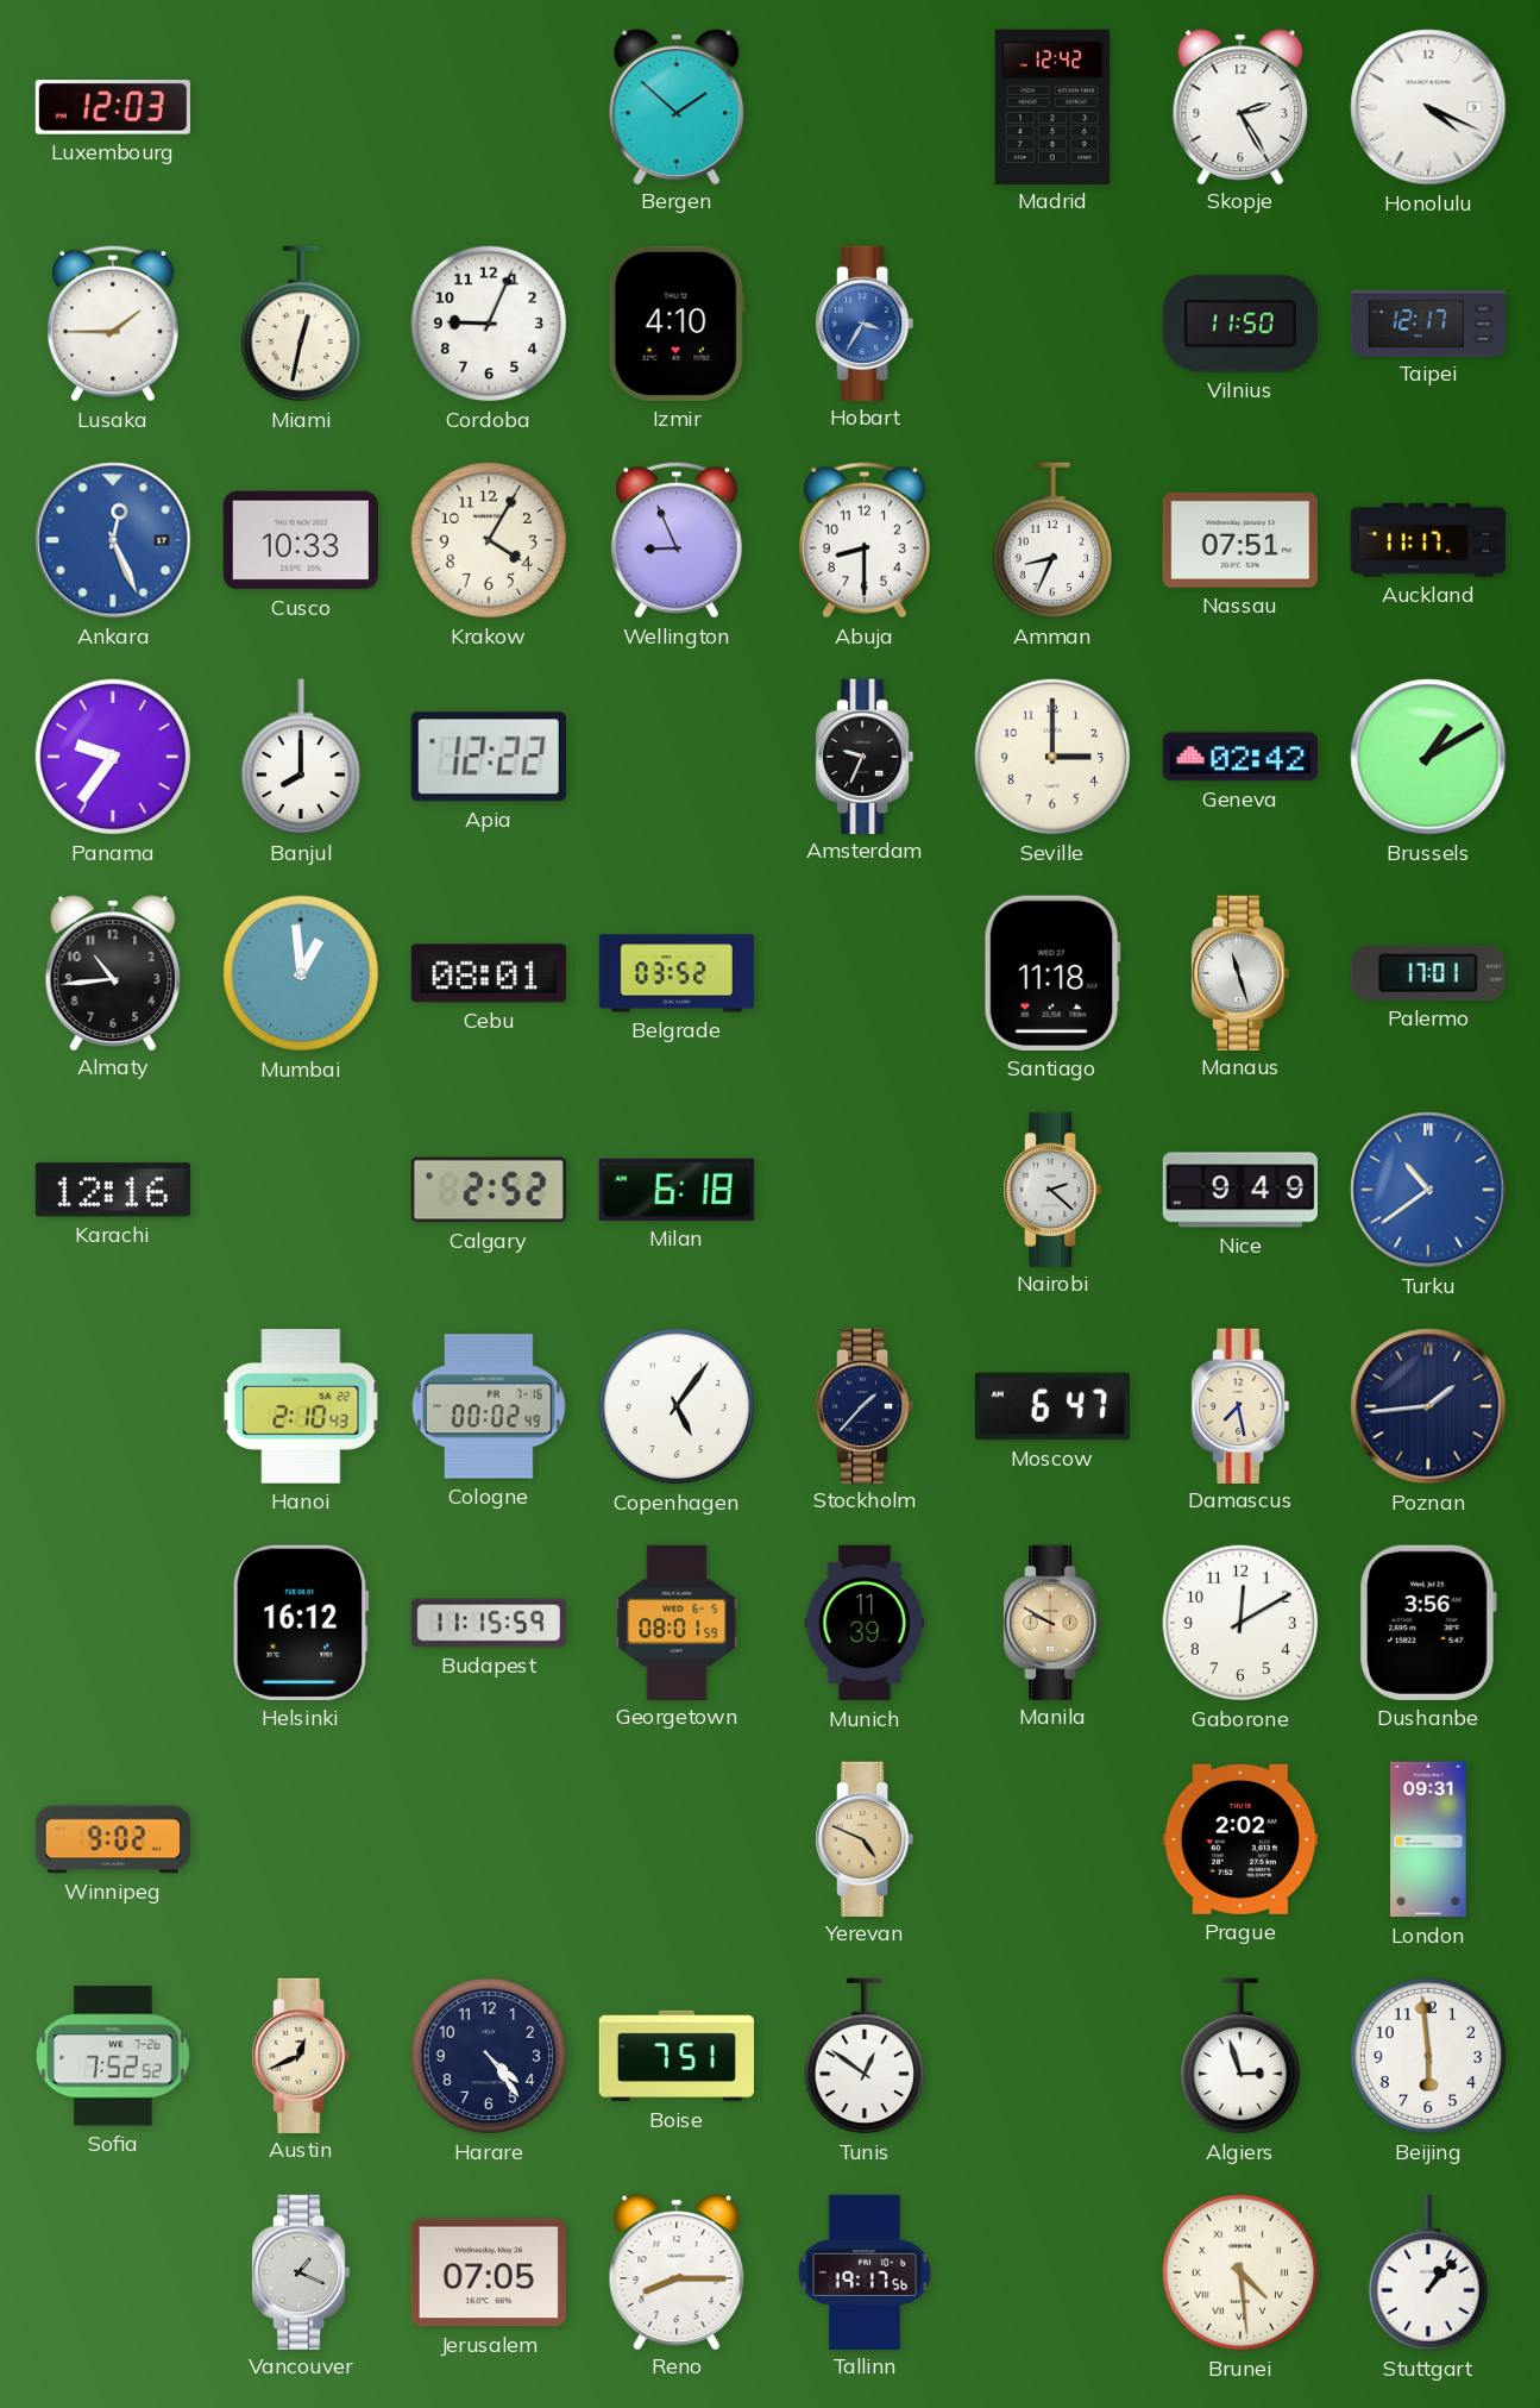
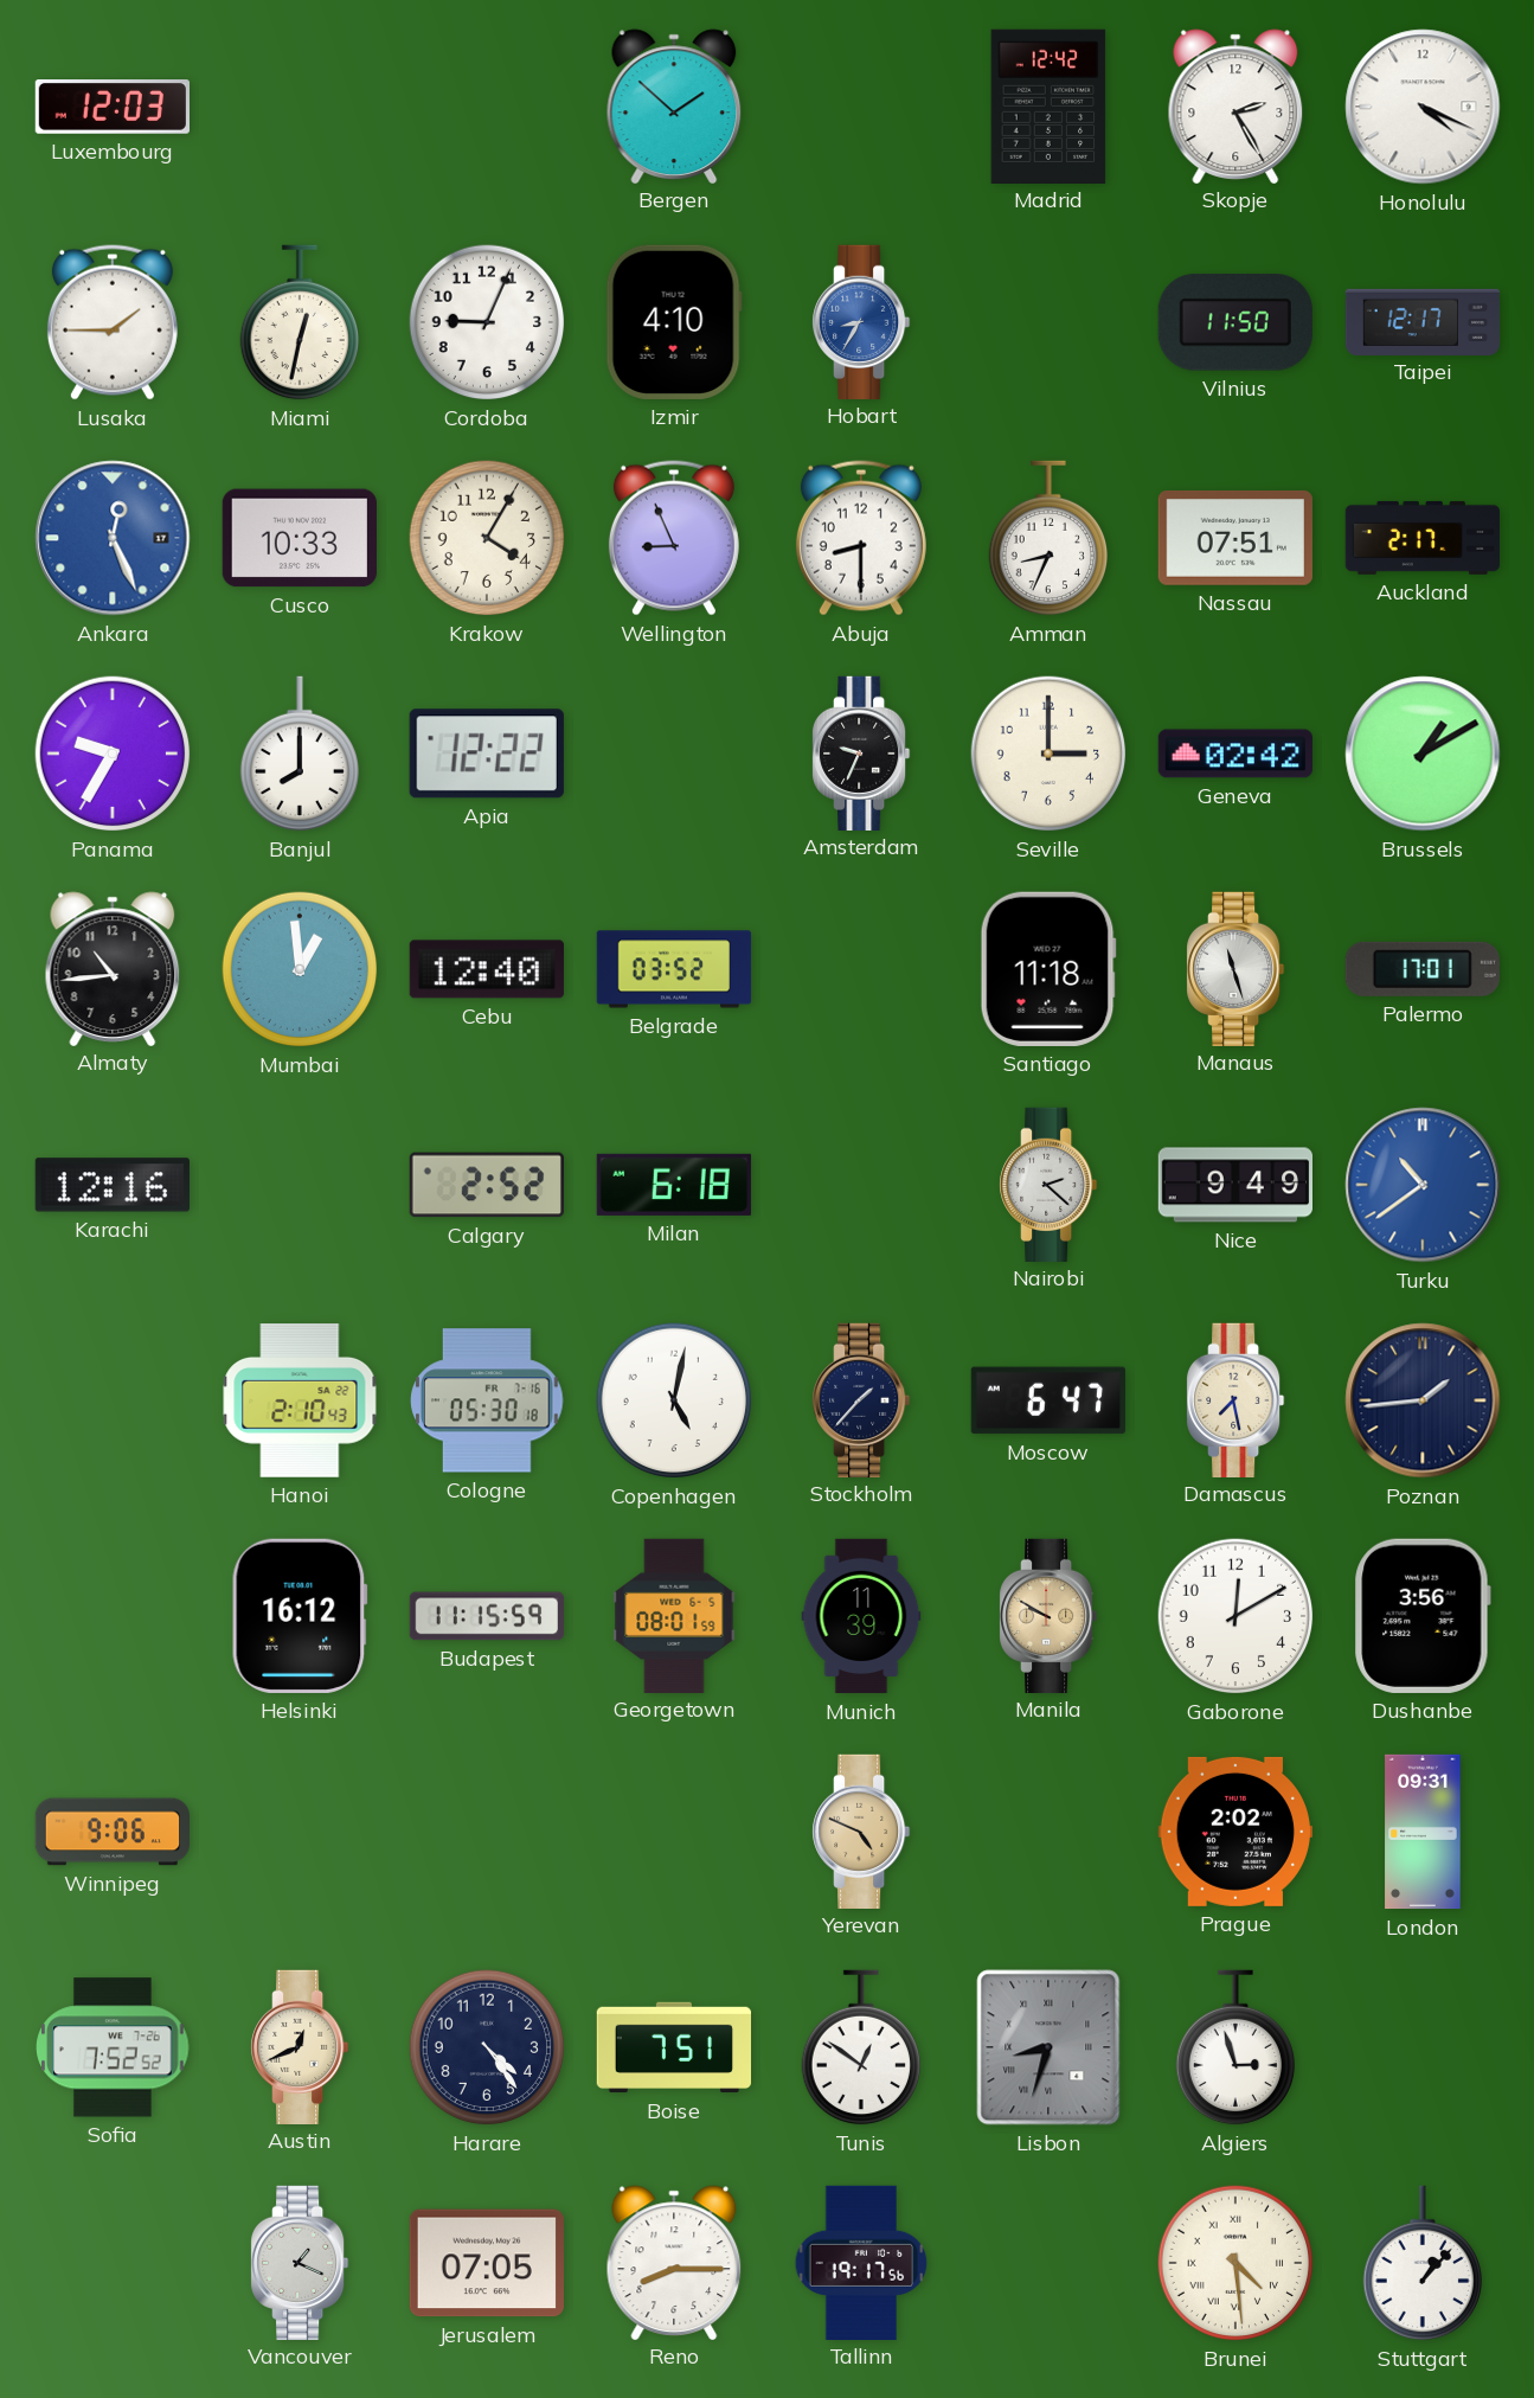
Hobart: 3:35 -> 8:35 (862, 321)
Auckland: 11:17 -> 2:17 (1421, 538)
Panama: 9:36 -> 9:35 (113, 754)
Cebu: 08:01 -> 12:40 (487, 969)
Cologne: 00:02 -> 05:30 (488, 1400)
Copenhagen: 5:06 -> 5:02 (674, 1400)
Winnipeg: 9:02 -> 9:06 (111, 1832)
Lisbon: none -> 8:33 (1048, 2047)
Beijing: 5:59 -> none (1428, 2056)
